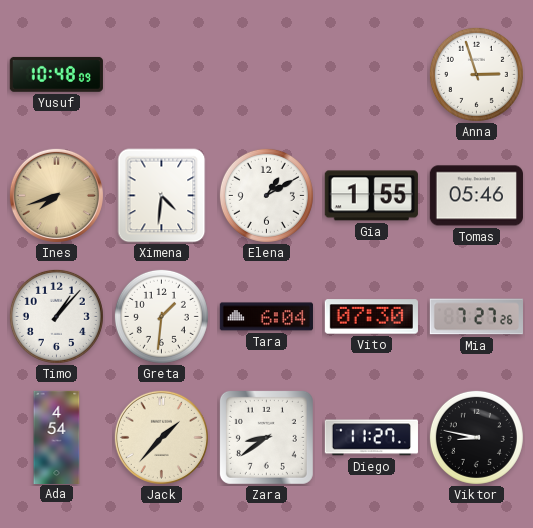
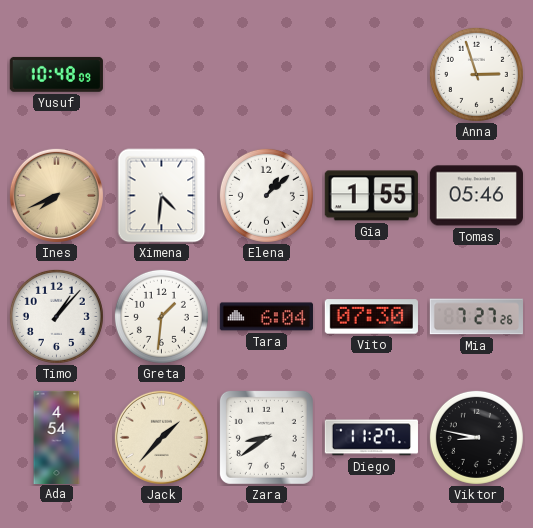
Ines: 7:42 -> 7:41 (56, 195)
Elena: 1:10 -> 1:08 (266, 195)
